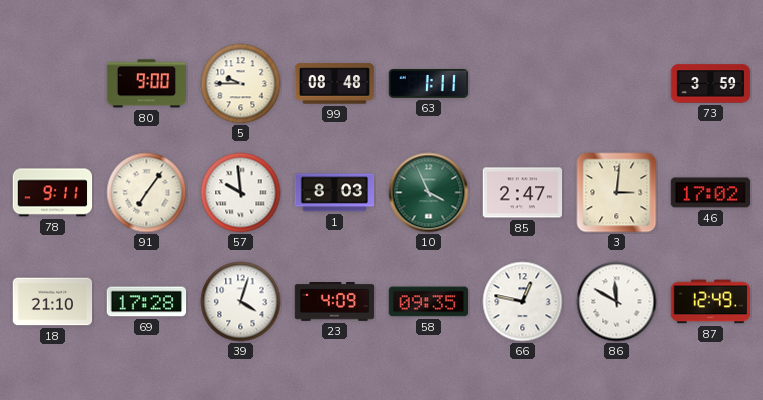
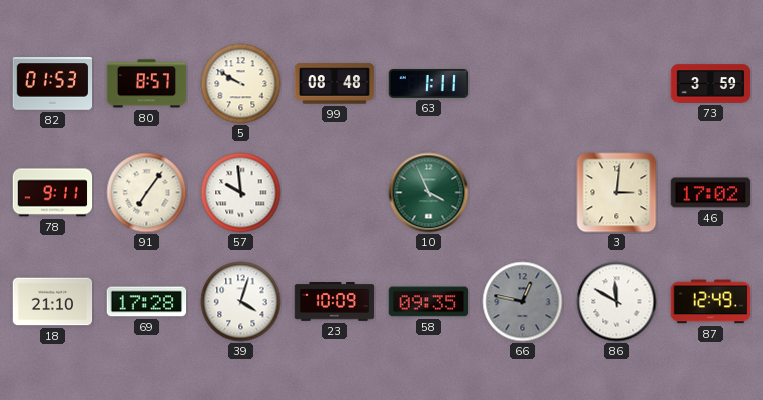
82: none -> 01:53 (53, 84)
80: 9:00 -> 8:57 (147, 84)
5: 9:45 -> 9:50 (241, 84)
1: 8:03 -> none (335, 193)
85: 2:47 -> none (523, 193)
23: 4:09 -> 10:09 (335, 302)
66 dial: white -> grey (523, 302)
